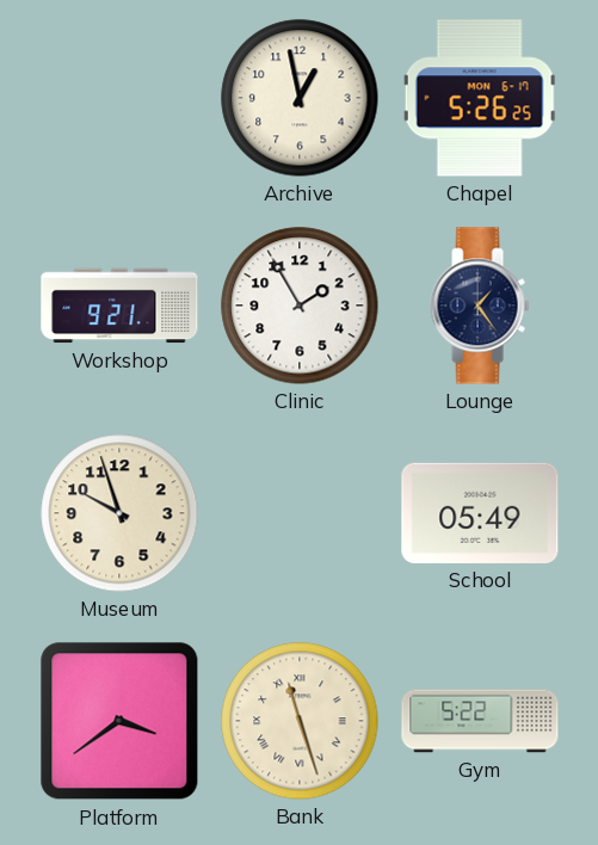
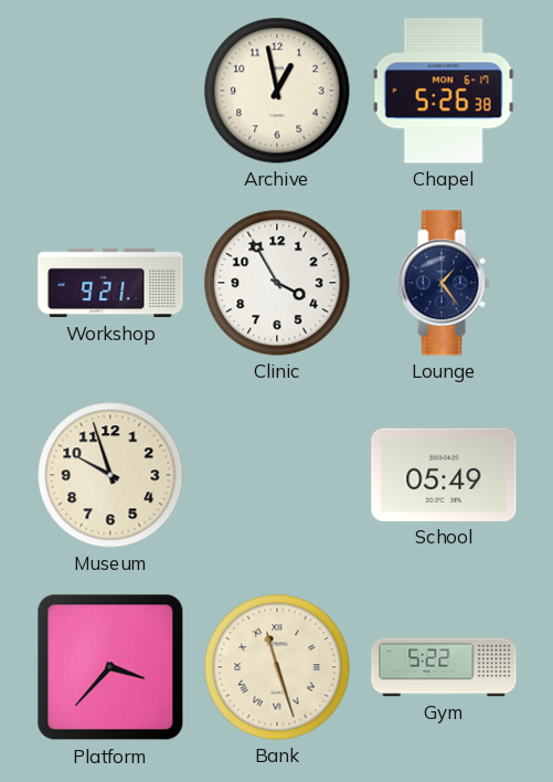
Chapel: 5:26:25 -> 5:26:38 (444, 91)
Clinic: 1:55 -> 3:55 (277, 283)
Platform: 3:39 -> 3:37 (110, 667)
